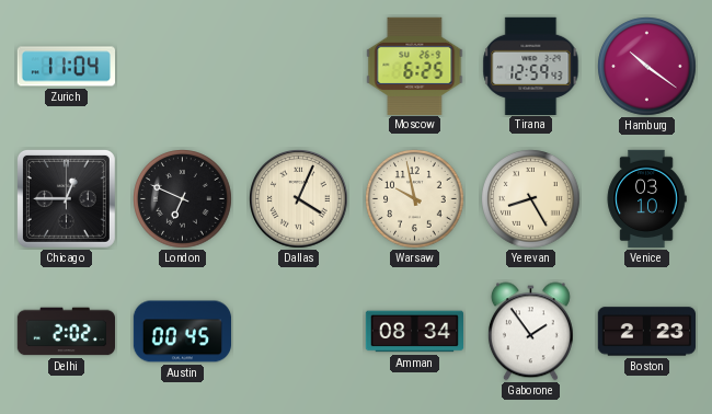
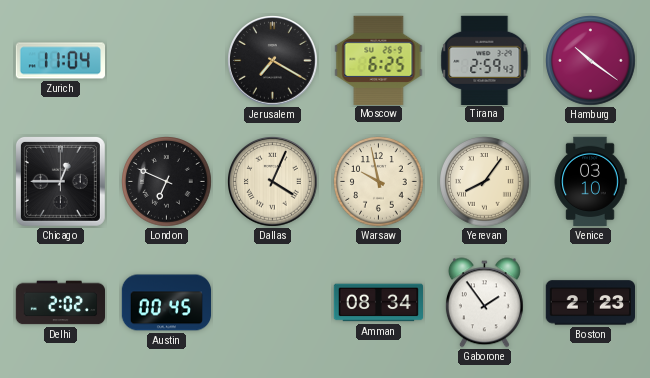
Jerusalem: none -> 7:20 (273, 61)
Tirana: 12:59 -> 2:59 (485, 60)
Yerevan: 8:25 -> 8:06 (485, 182)
